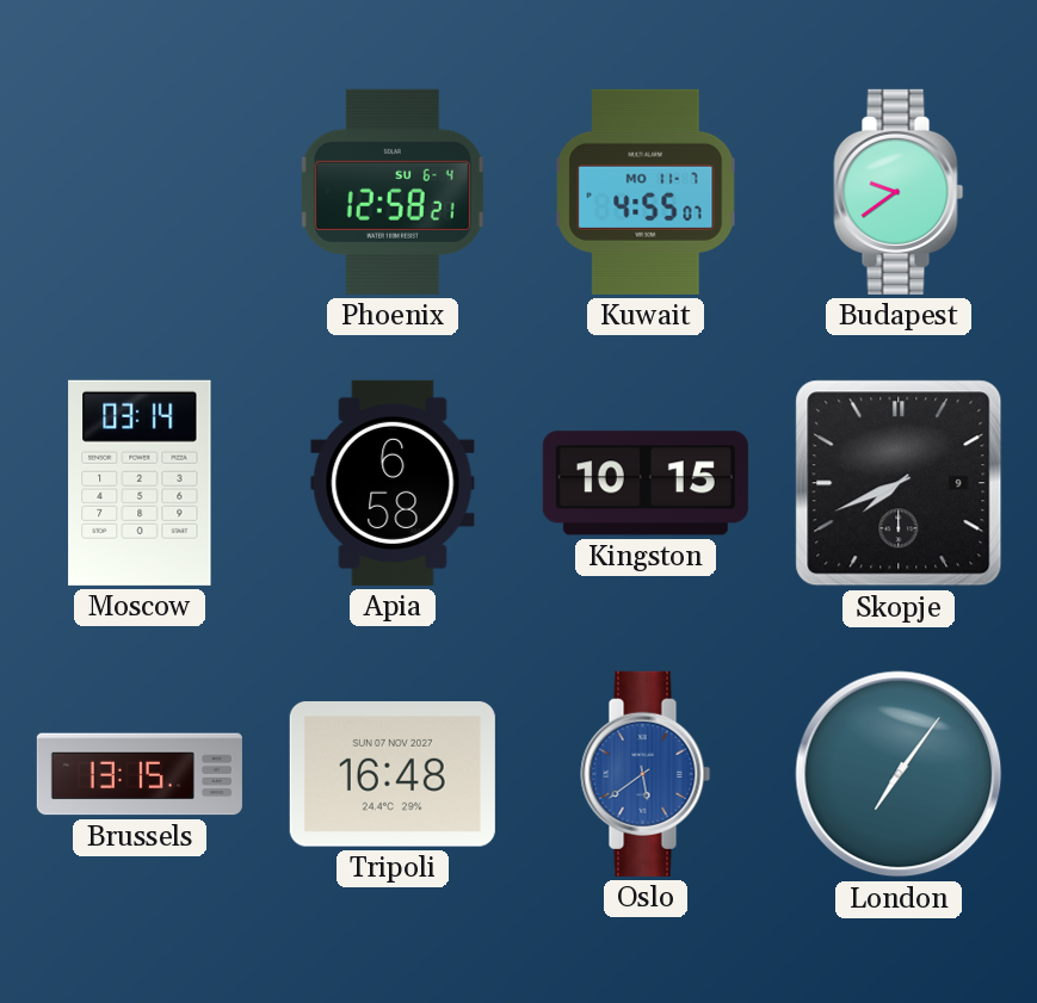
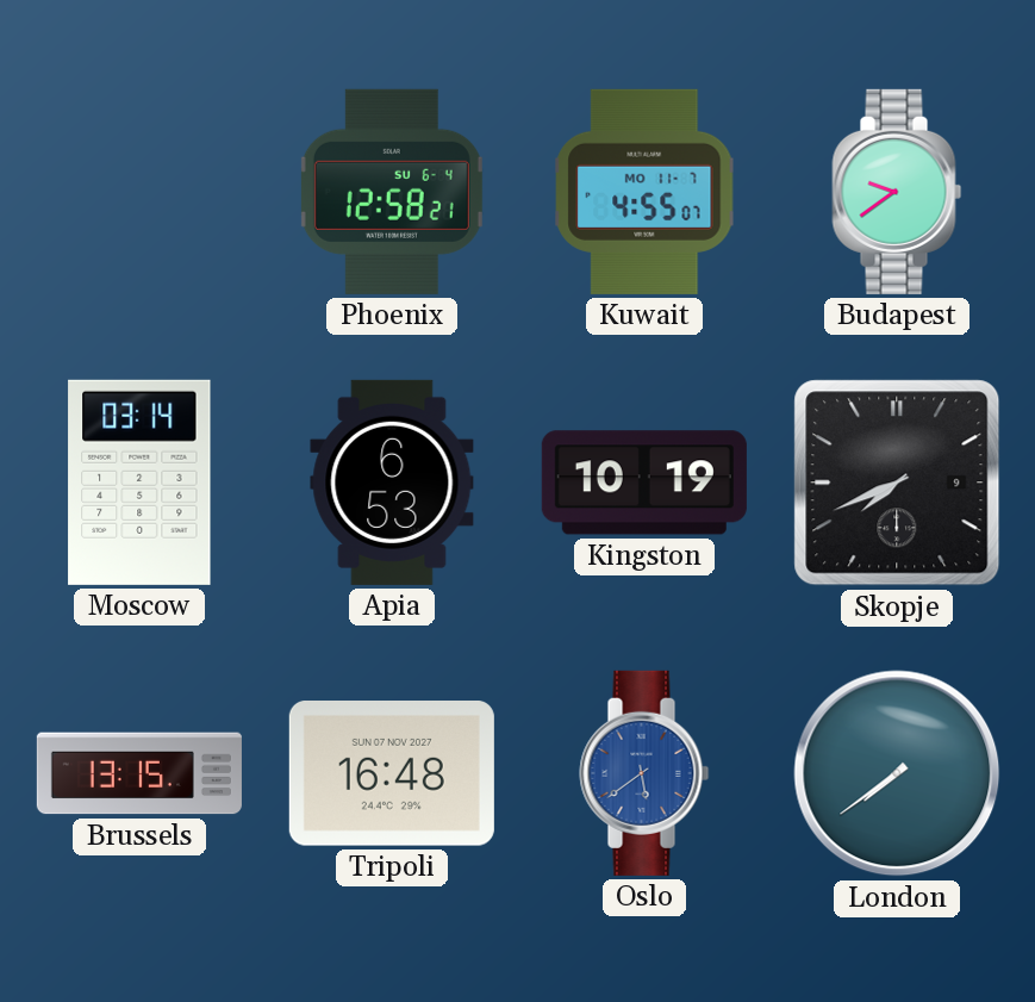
Apia: 6:58 -> 6:53 (392, 483)
Kingston: 10:15 -> 10:19 (644, 483)
London: 7:06 -> 7:39 (897, 773)
